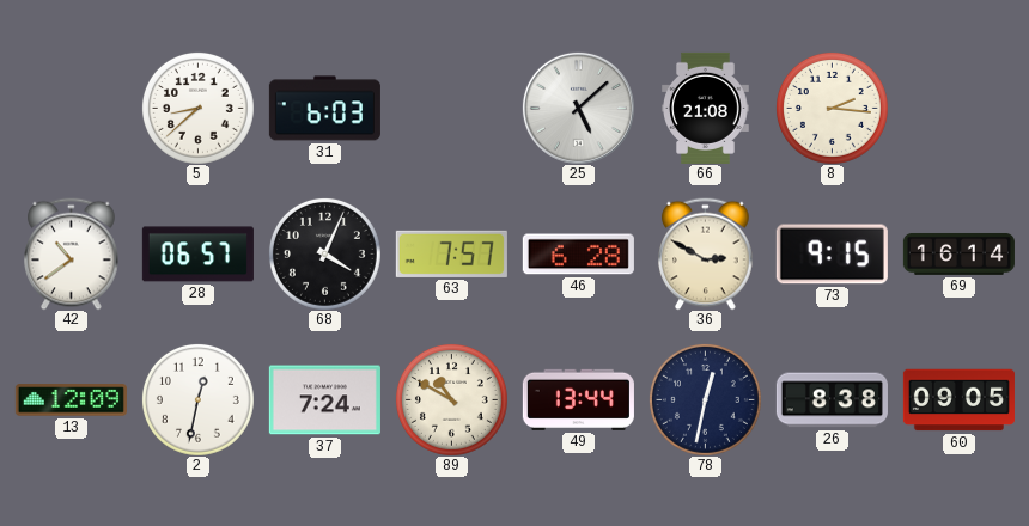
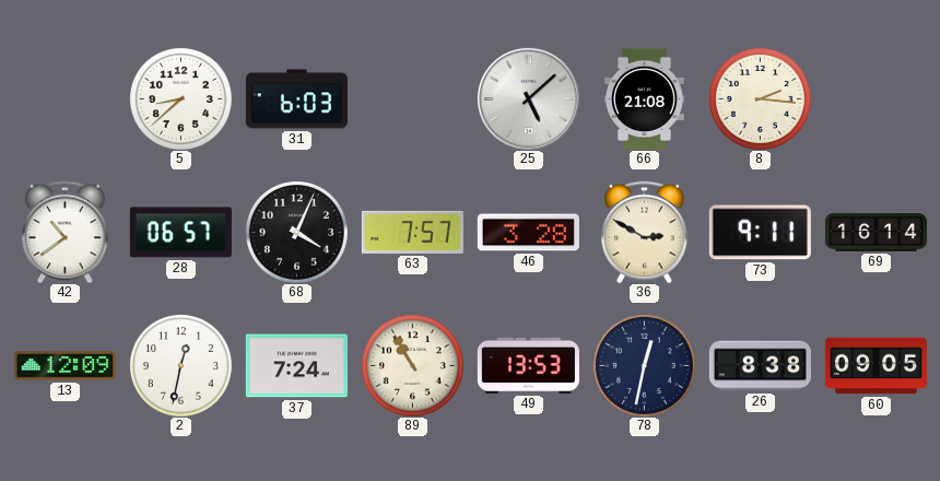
46: 6:28 -> 3:28 (528, 233)
73: 9:15 -> 9:11 (760, 233)
89: 10:50 -> 10:55 (412, 365)
49: 13:44 -> 13:53 (528, 365)
